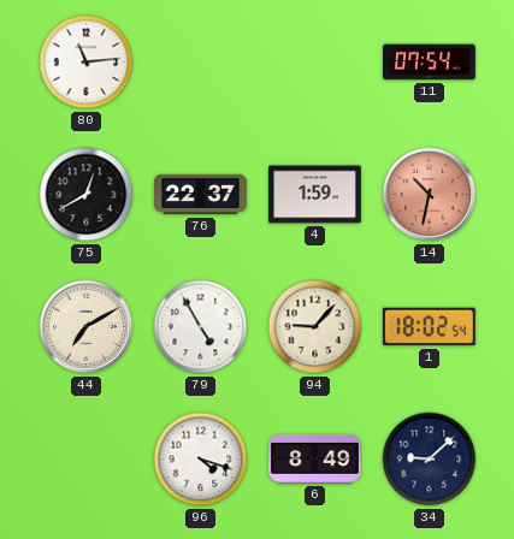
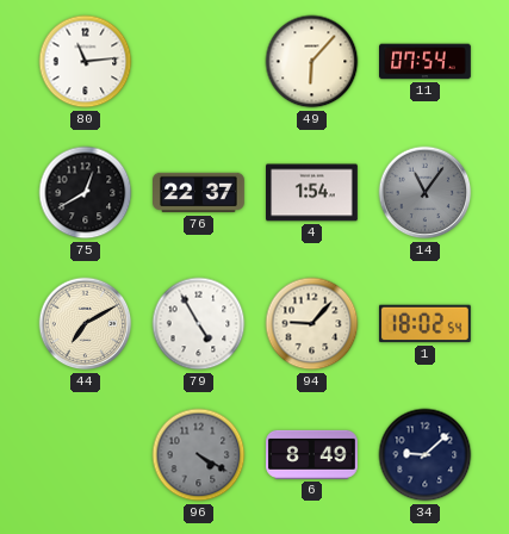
49: none -> 6:07 (312, 62)
4: 1:59 -> 1:54 (312, 193)
14: 10:32 -> 11:06 (426, 193)
14 dial: salmon -> grey (426, 193)
96: 4:18 -> 4:20 (199, 455)
96 dial: white -> grey (199, 455)
